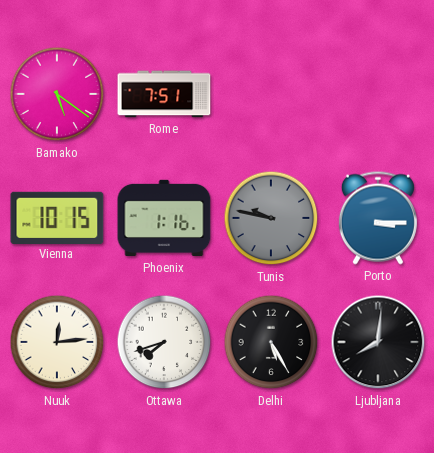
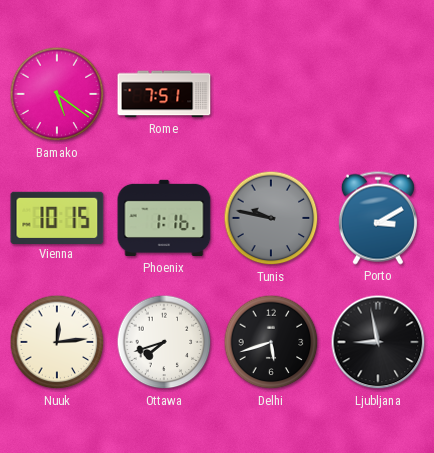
Porto: 3:15 -> 3:10 (378, 218)
Delhi: 5:25 -> 5:42 (271, 342)
Ljubljana: 8:01 -> 8:58 (378, 342)
